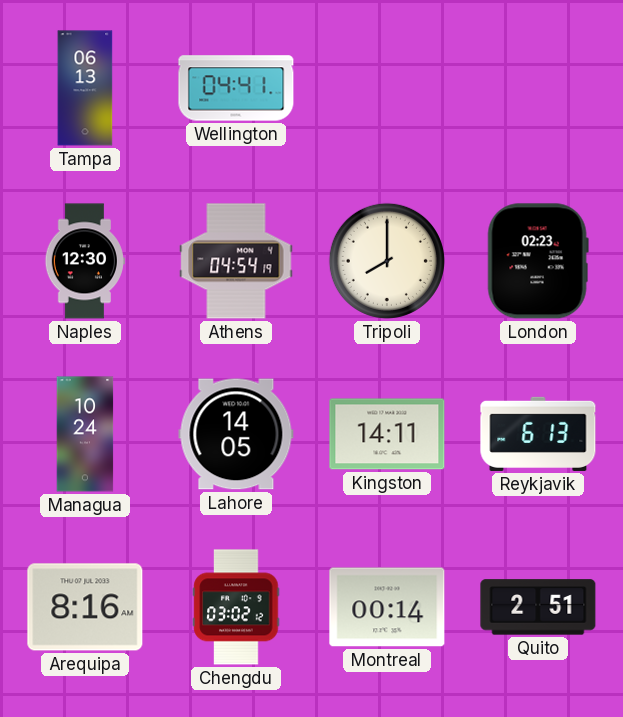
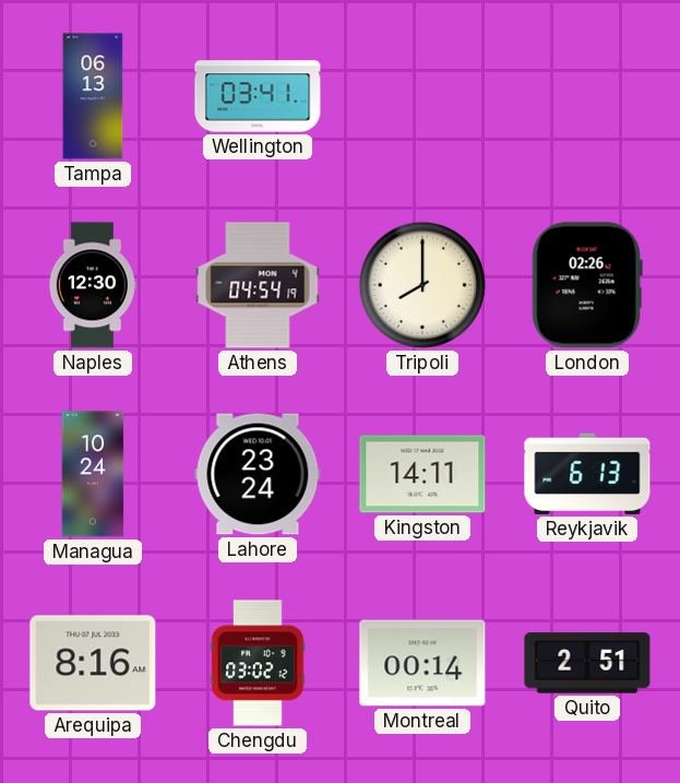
Wellington: 04:41 -> 03:41 (258, 96)
London: 02:23 -> 02:26 (587, 285)
Lahore: 14:05 -> 23:24 (258, 474)
